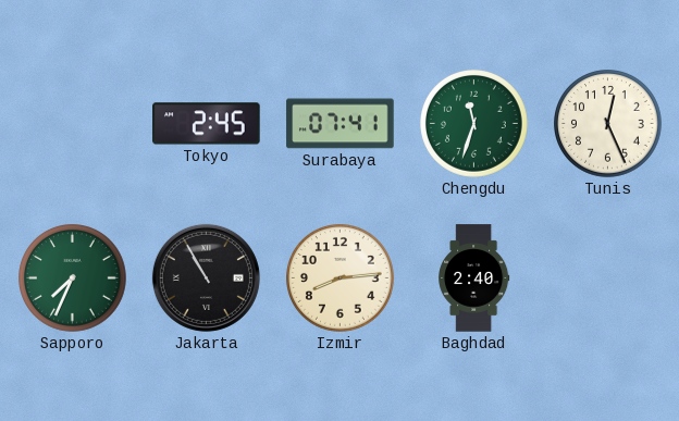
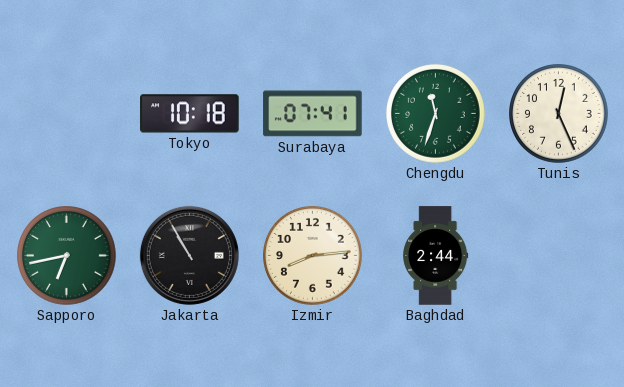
Tokyo: 2:45 -> 10:18 (190, 114)
Sapporo: 7:34 -> 6:43 (67, 256)
Baghdad: 2:40 -> 2:44 (436, 256)
